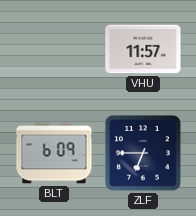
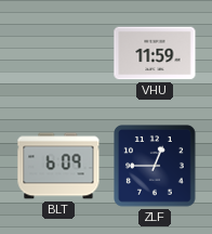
VHU: 11:57 -> 11:59 (155, 53)
ZLF: 6:45 -> 12:45 (156, 167)
